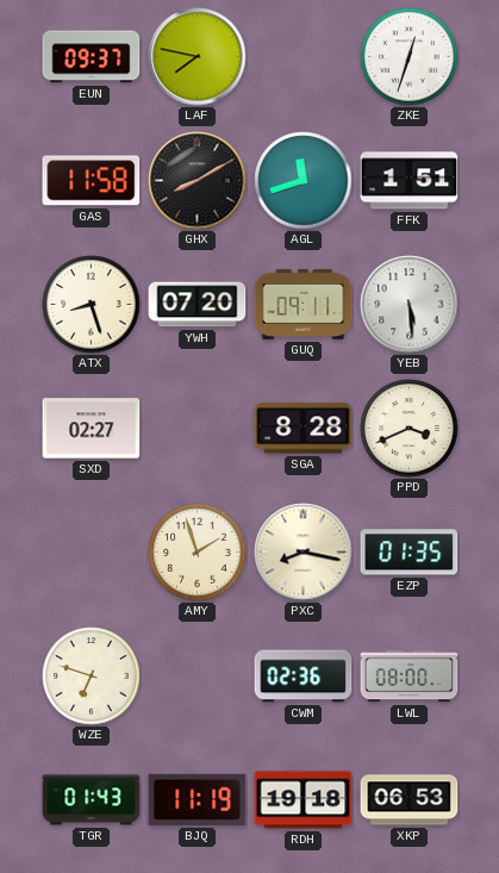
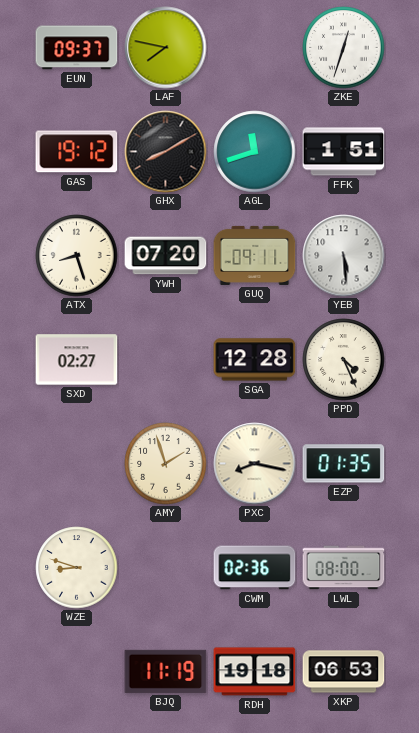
GAS: 11:58 -> 19:12 (77, 152)
SGA: 8:28 -> 12:28 (255, 360)
PPD: 3:41 -> 4:26 (344, 360)
WZE: 6:48 -> 8:48 (77, 568)
TGR: 01:43 -> none (92, 800)
